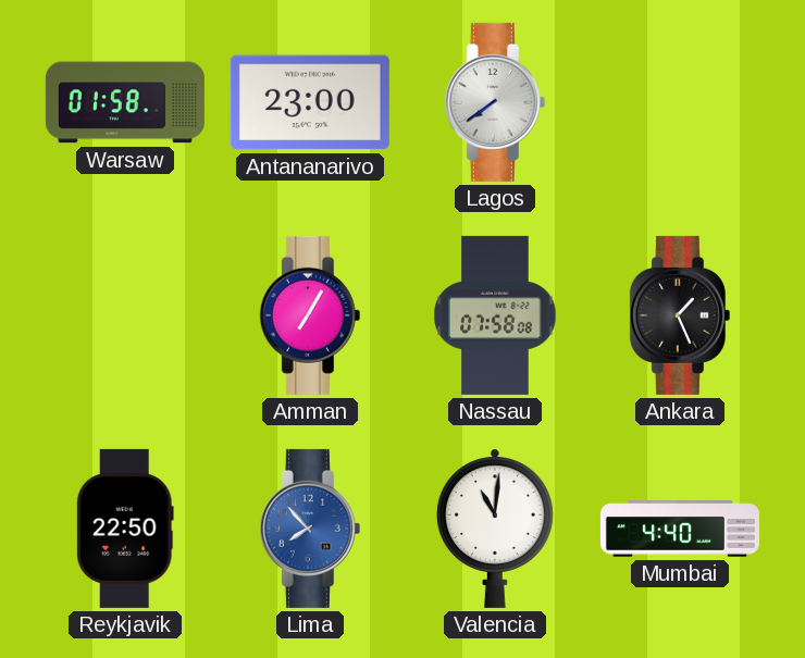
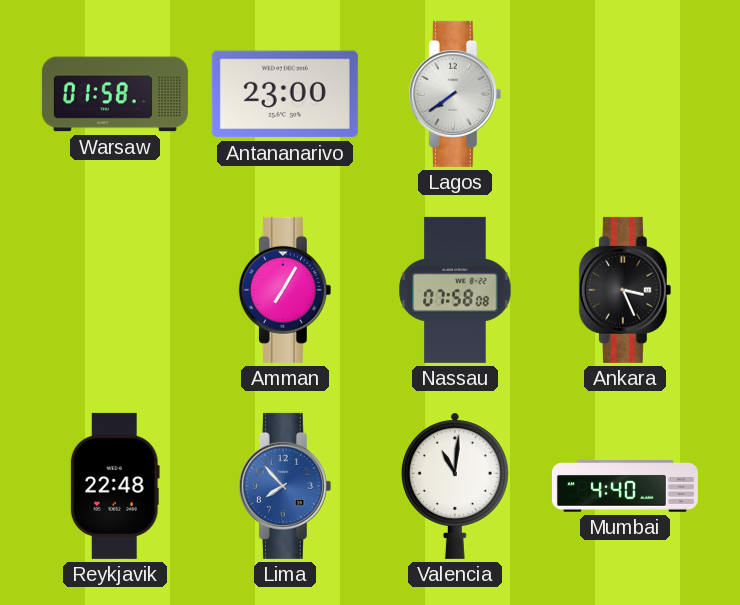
Ankara: 1:26 -> 3:26 (625, 290)
Reykjavik: 22:50 -> 22:48 (115, 486)
